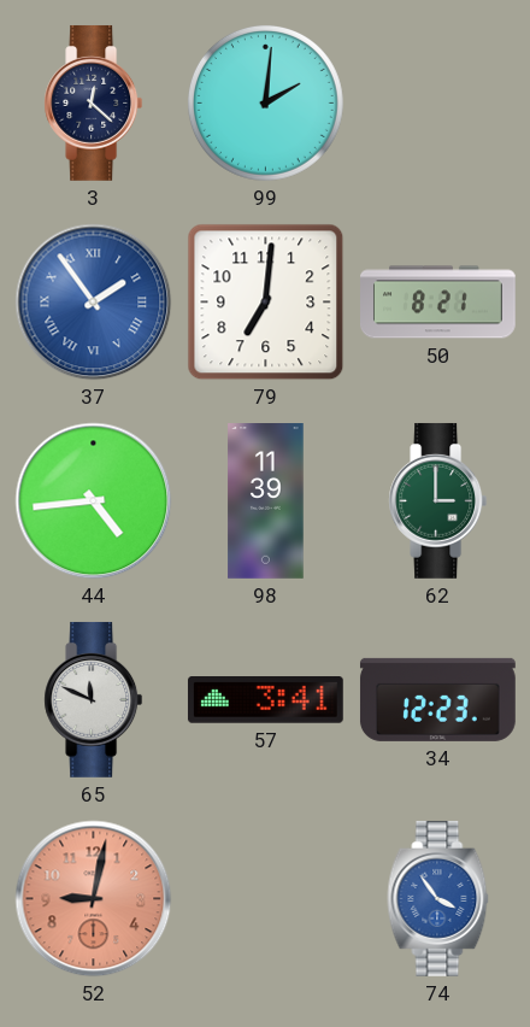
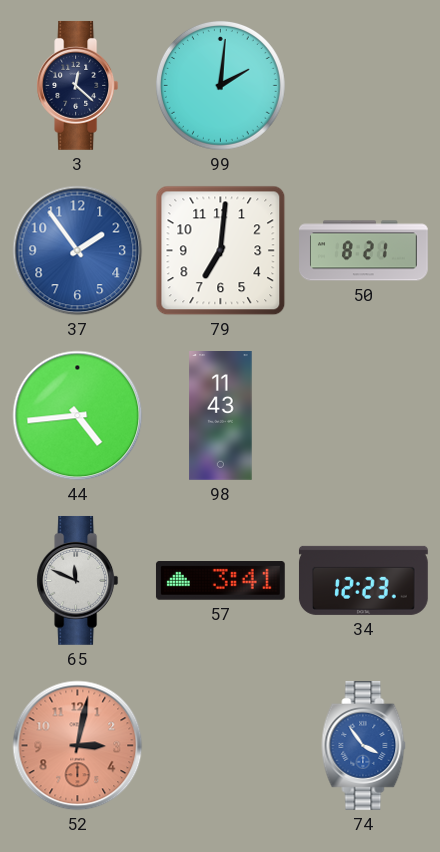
37 numerals: Roman -> Arabic (78, 251)
98: 11:39 -> 11:43 (221, 416)
62: 3:00 -> none (438, 501)
52: 9:02 -> 3:02 (78, 746)
